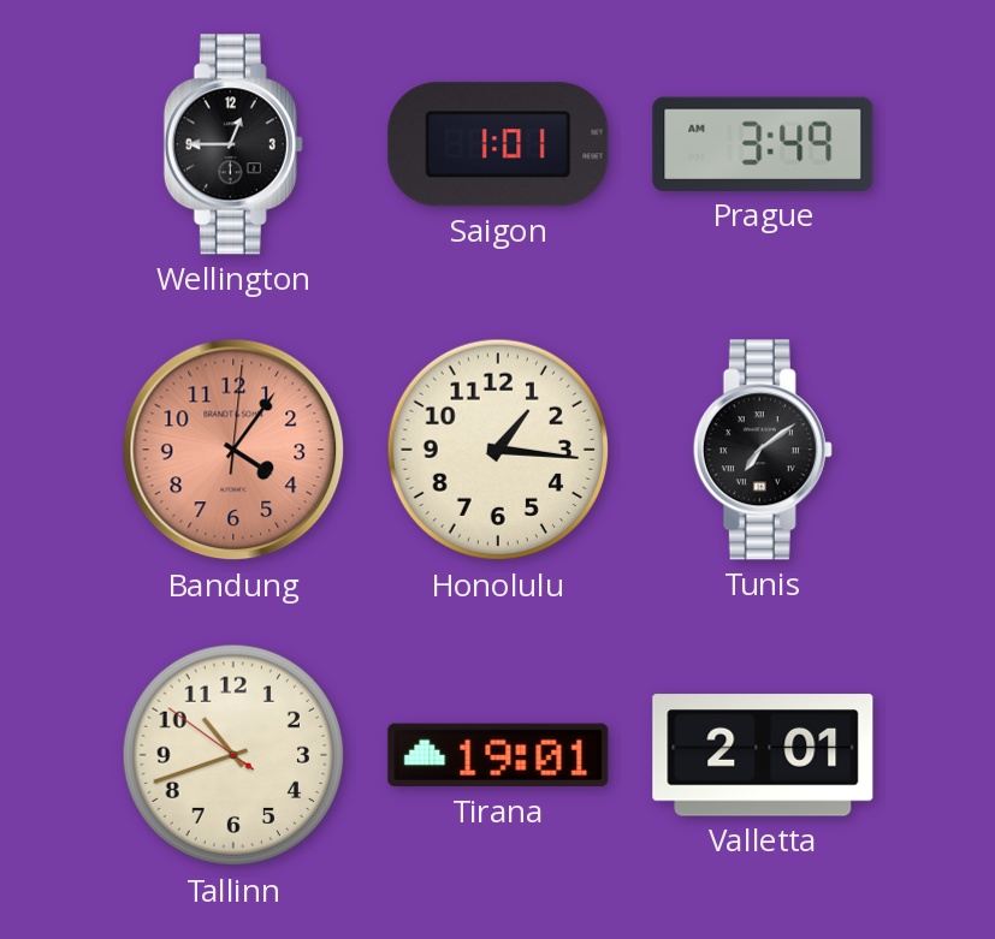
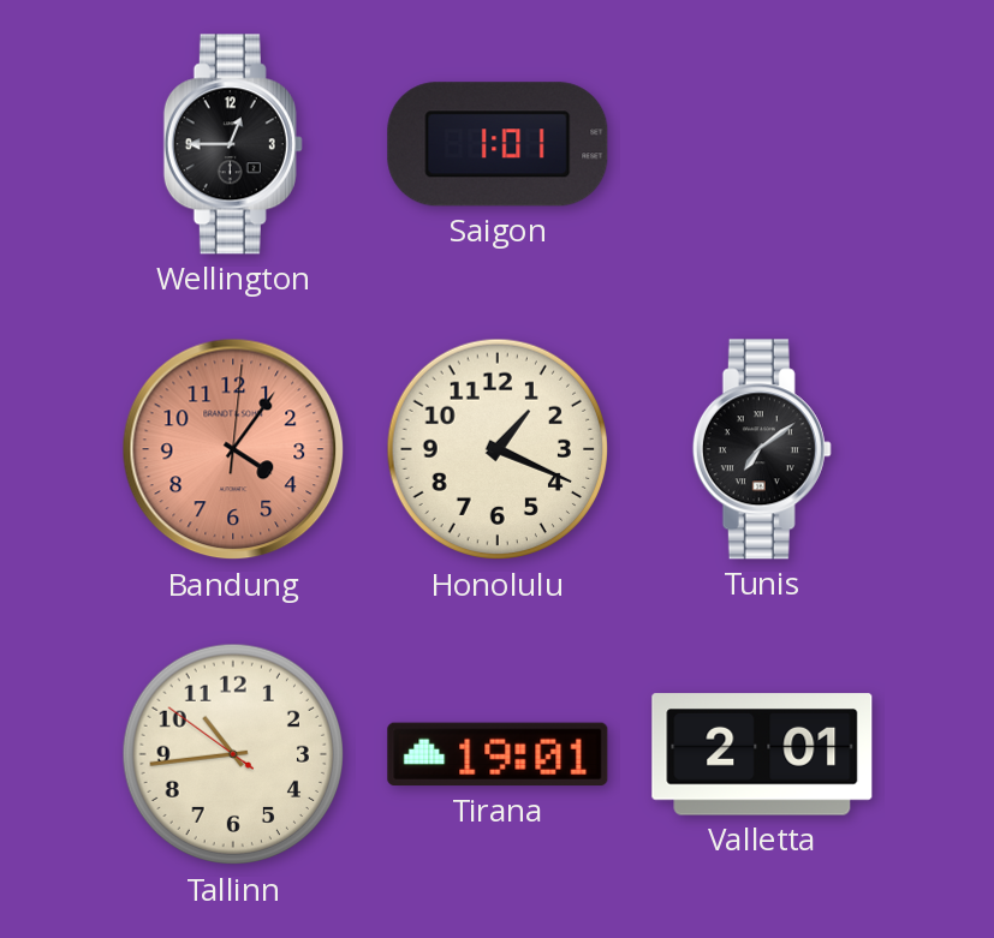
Prague: 3:49 -> none (763, 144)
Honolulu: 1:16 -> 1:19 (498, 449)
Tallinn: 10:41 -> 10:43 (233, 754)
